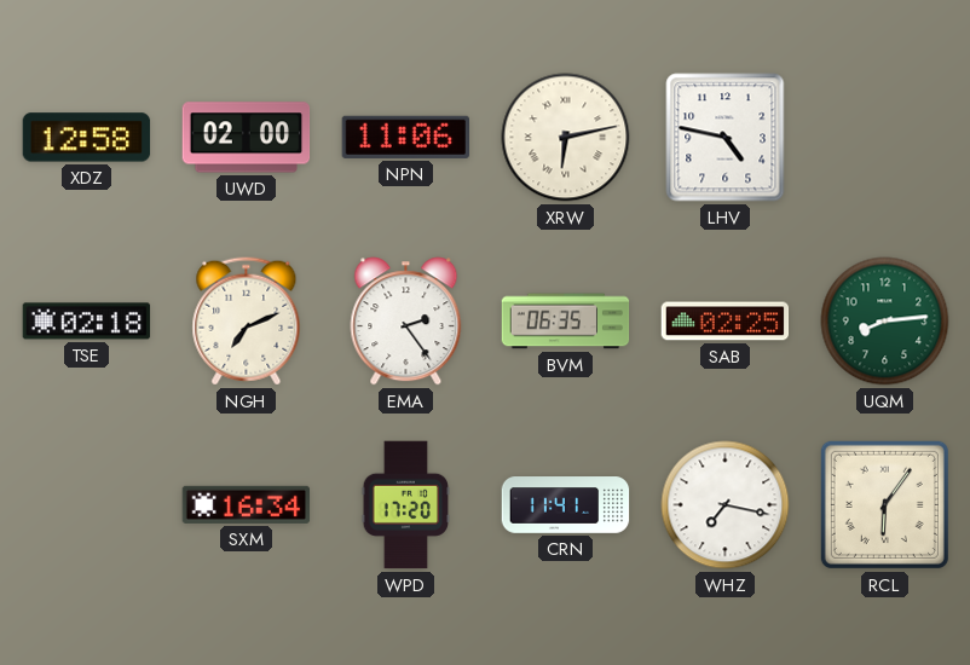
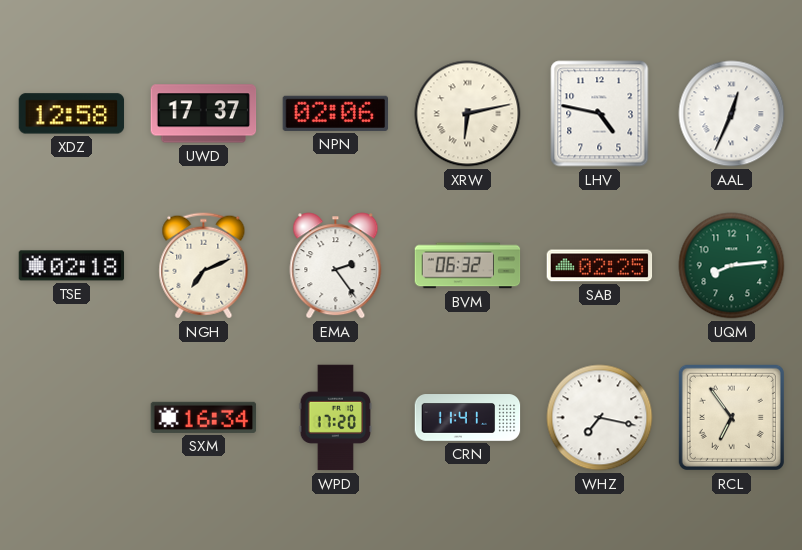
UWD: 02:00 -> 17:37 (204, 114)
NPN: 11:06 -> 02:06 (335, 113)
AAL: none -> 12:34 (732, 114)
BVM: 06:35 -> 06:32 (468, 266)
RCL: 6:06 -> 6:54 (731, 417)
